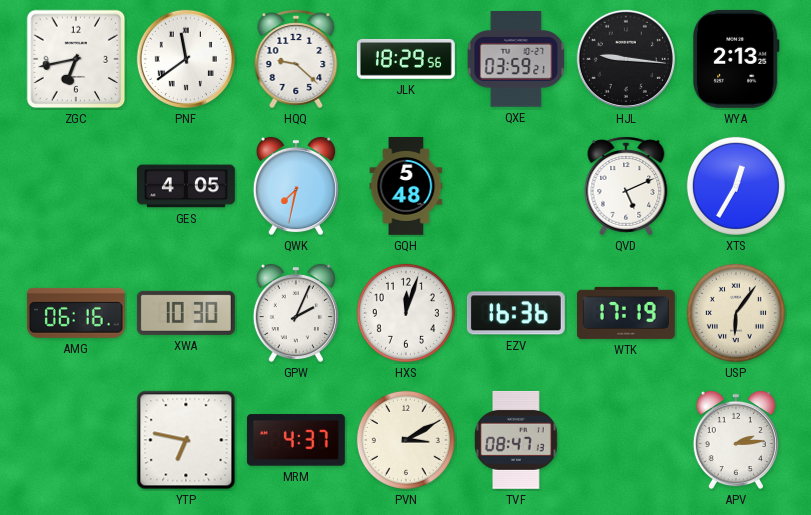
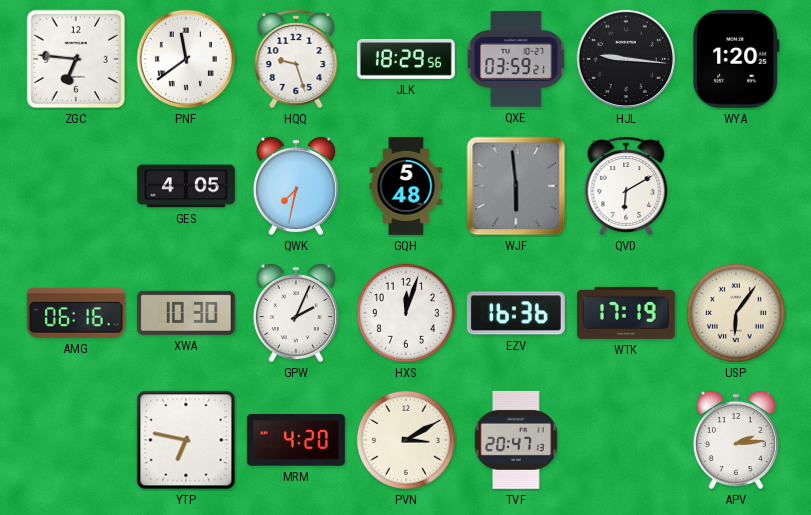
ZGC: 6:43 -> 6:46 (76, 59)
HQQ: 9:22 -> 9:27 (296, 59)
WYA: 2:13 -> 1:20 (736, 59)
WJF: none -> 5:59 (516, 186)
QVD: 5:11 -> 6:10 (626, 186)
XTS: 12:35 -> none (736, 186)
MRM: 4:37 -> 4:20 (296, 440)
TVF: 08:47 -> 20:47 (517, 440)
